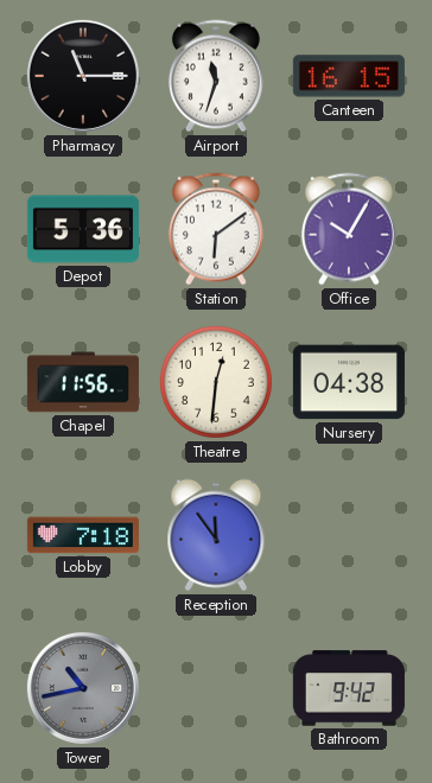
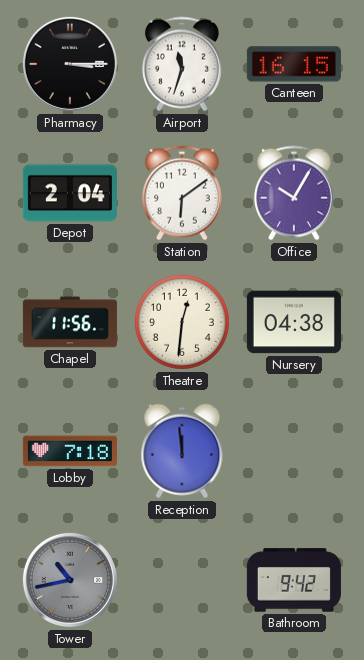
Pharmacy: 11:15 -> 3:15 (70, 64)
Depot: 5:36 -> 2:04 (70, 193)
Reception: 11:54 -> 11:59 (182, 451)
